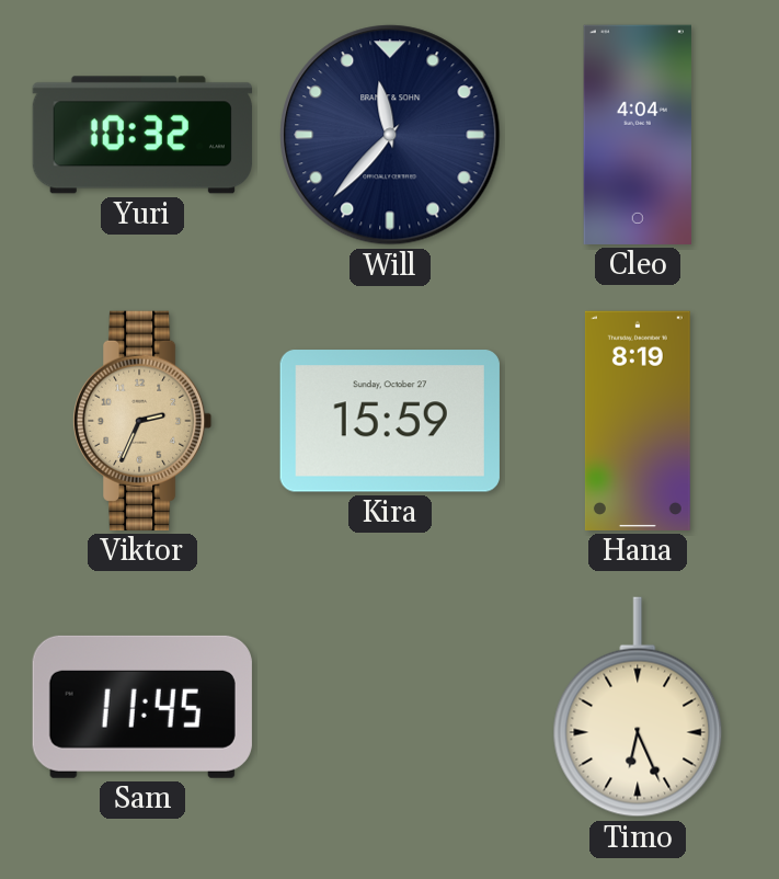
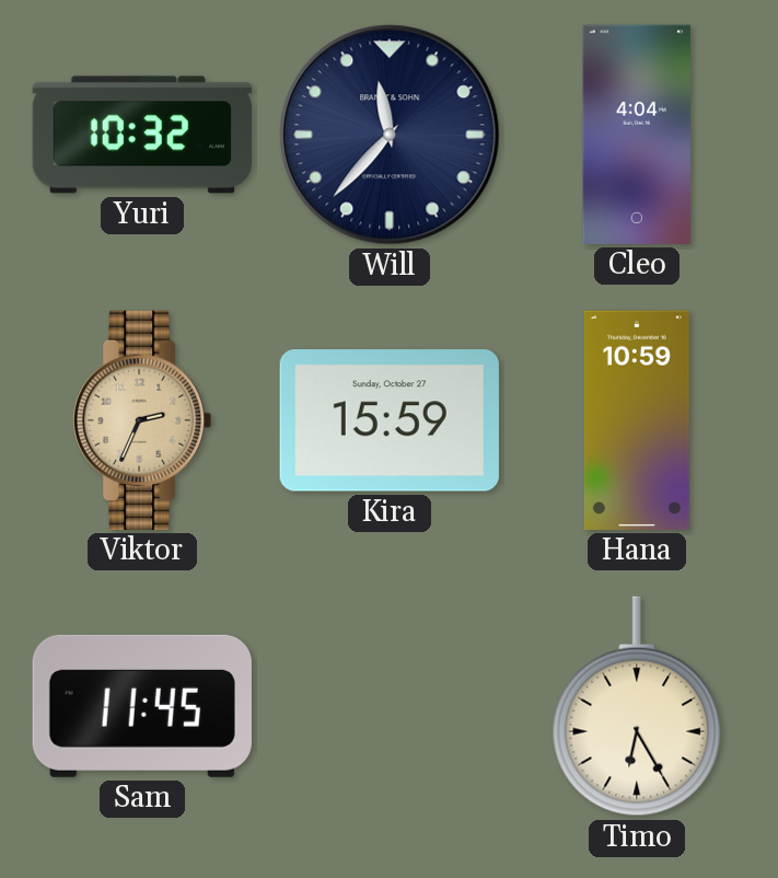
Hana: 8:19 -> 10:59 (637, 420)
Timo: 6:26 -> 6:25 (637, 706)
